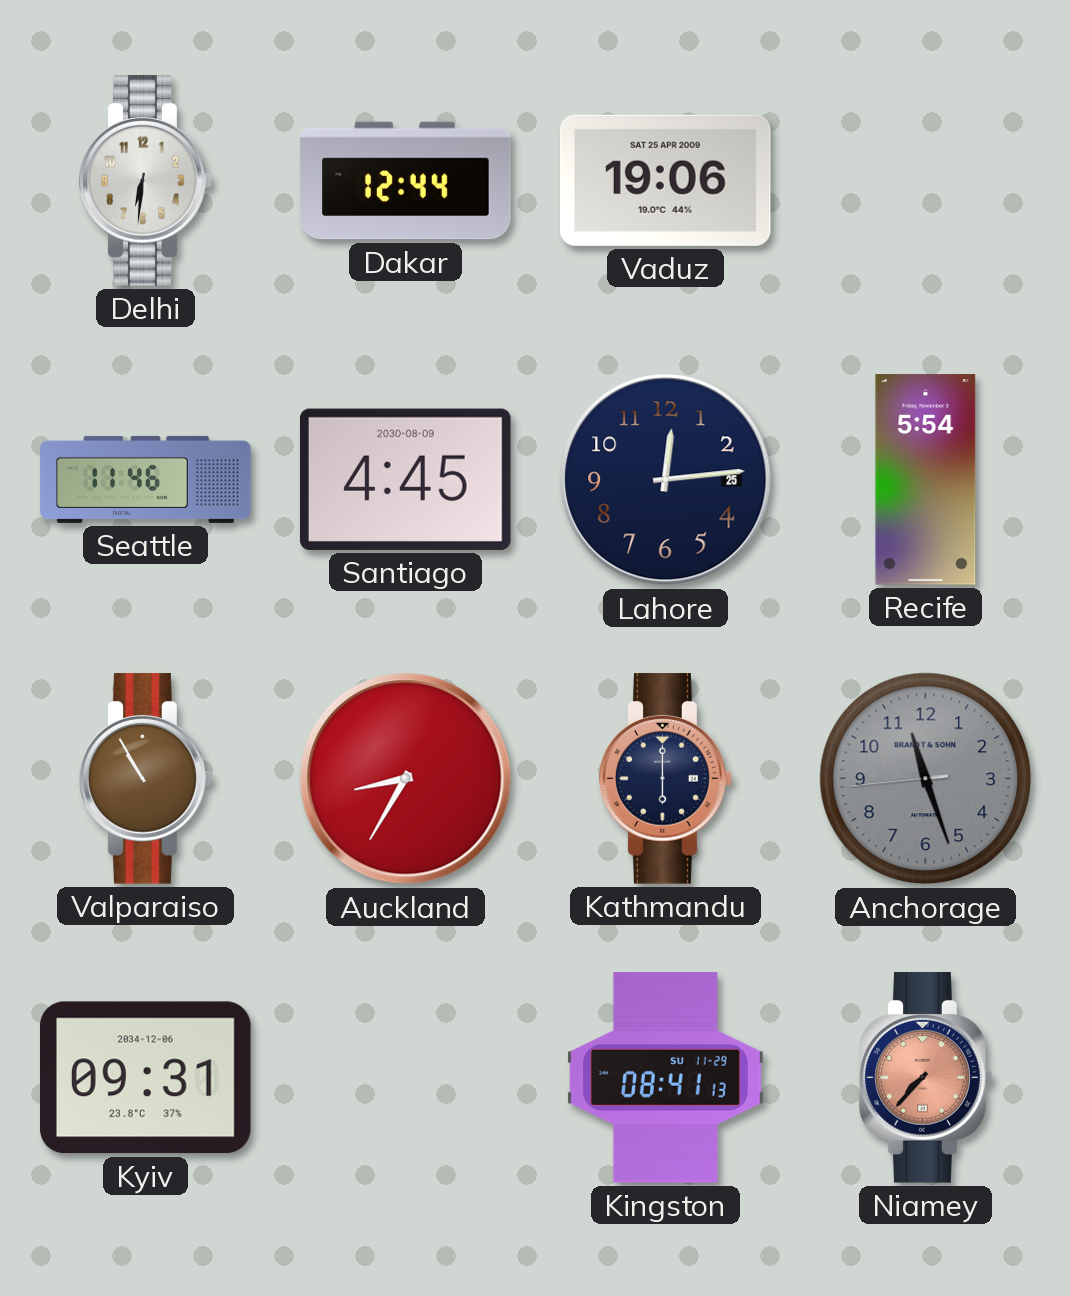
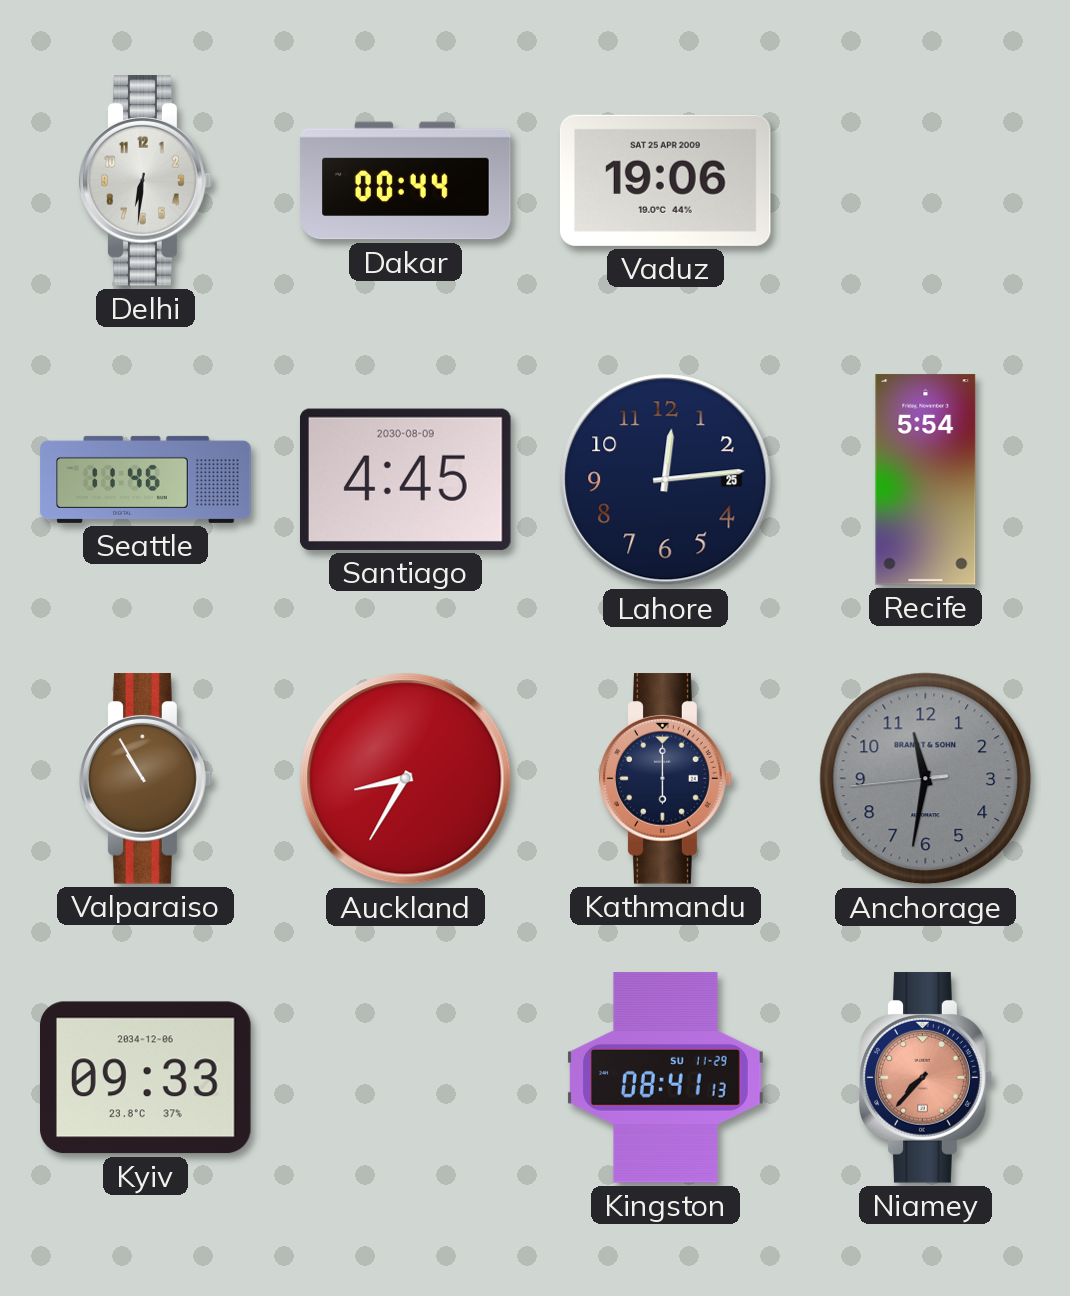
Dakar: 12:44 -> 00:44 (406, 181)
Anchorage: 11:26 -> 11:31 (926, 779)
Kyiv: 09:31 -> 09:33 (146, 1078)
